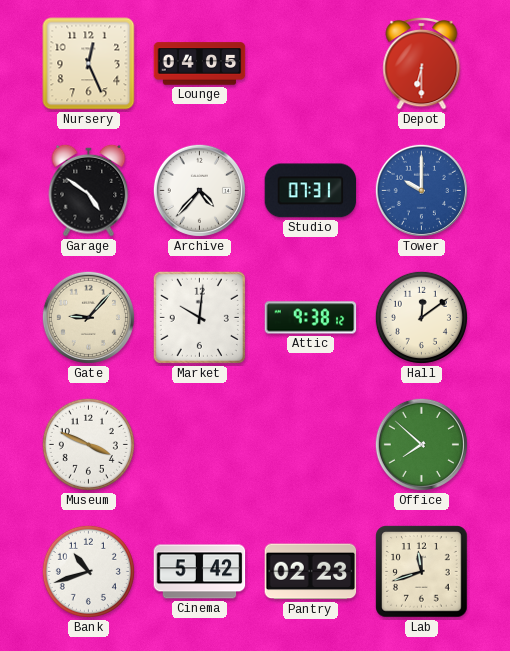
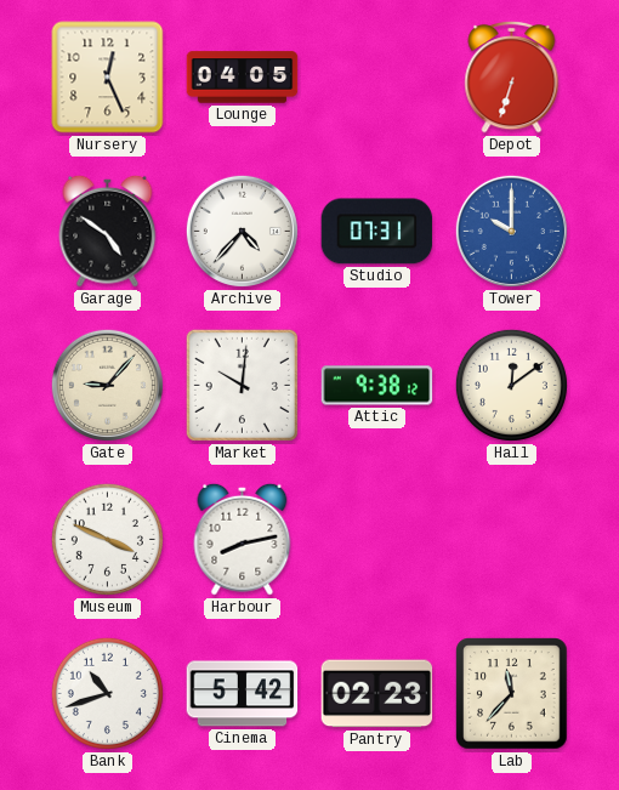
Depot: 6:30 -> 6:33 (512, 76)
Harbour: none -> 8:13 (243, 539)
Office: 7:52 -> none (421, 444)
Lab: 11:42 -> 11:37 (512, 694)
